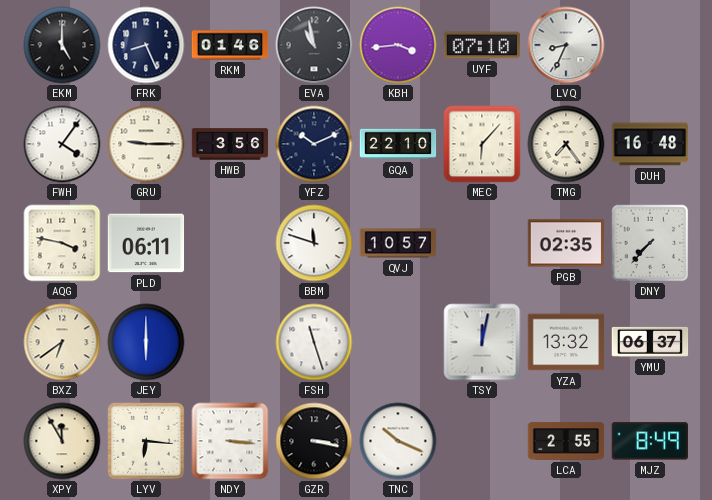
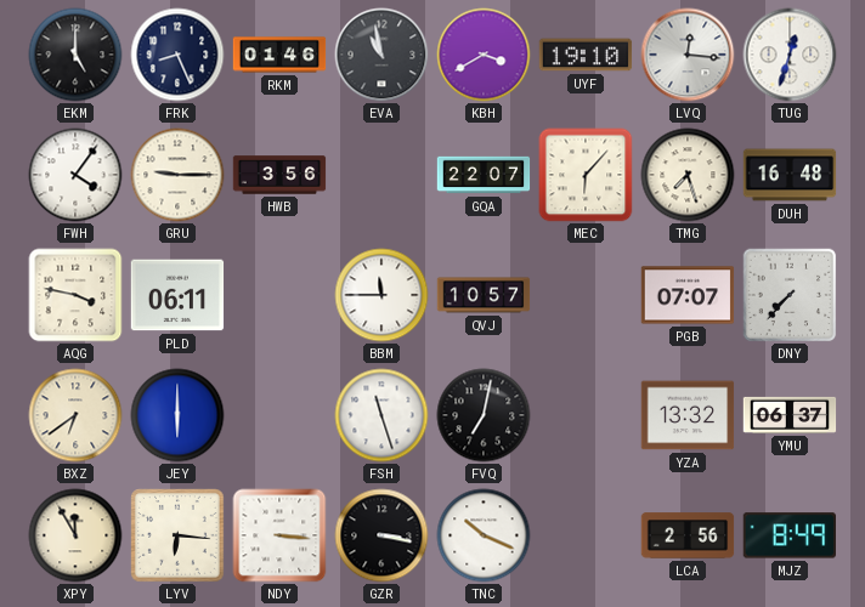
KBH: 3:44 -> 3:40 (484, 55)
UYF: 07:10 -> 19:10 (586, 55)
LVQ: 8:34 -> 12:16 (688, 55)
TUG: none -> 12:33 (790, 55)
YFZ: 10:11 -> none (314, 144)
GQA: 22:10 -> 22:07 (484, 175)
TMG: 7:24 -> 7:27 (688, 175)
BBM: 11:48 -> 11:45 (381, 295)
PGB: 02:35 -> 07:07 (688, 295)
FVQ: none -> 7:02 (484, 415)
TSY: 12:02 -> none (482, 342)
LCA: 2:55 -> 2:56 (688, 535)
